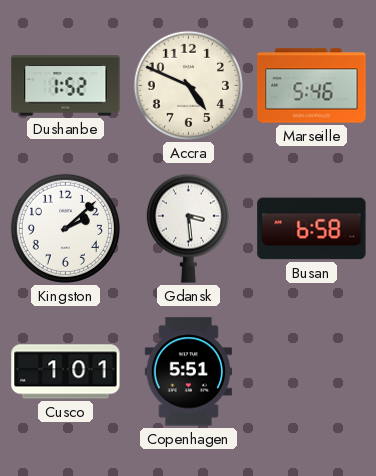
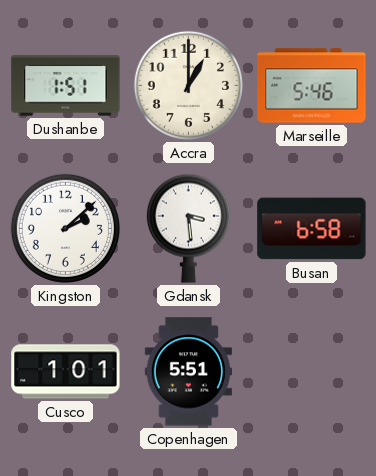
Dushanbe: 1:52 -> 1:51 (66, 86)
Accra: 4:49 -> 1:00 (188, 85)
